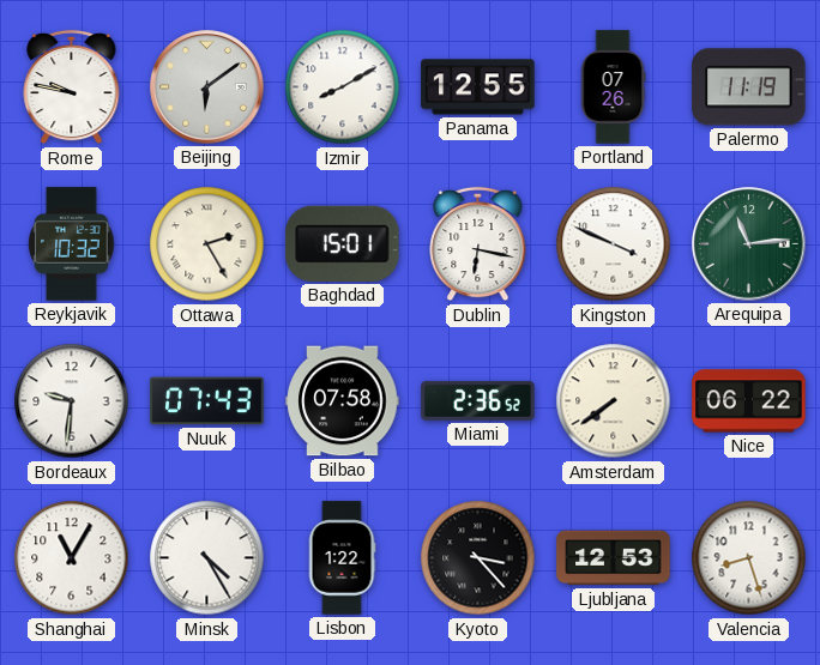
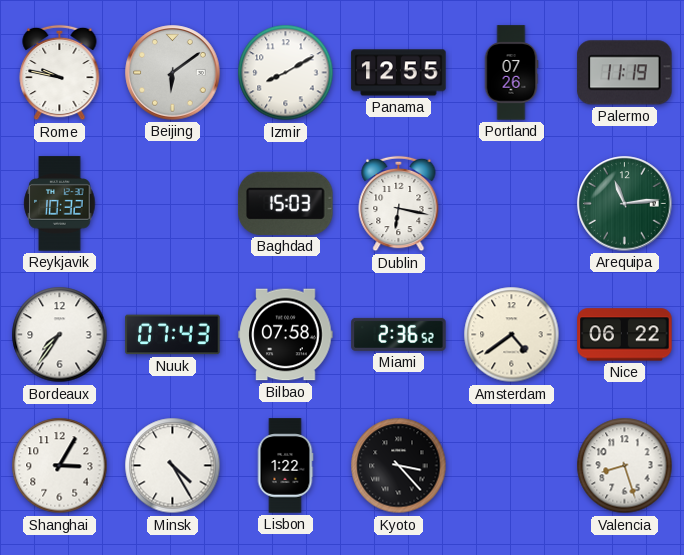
Ottawa: 2:25 -> none (207, 244)
Baghdad: 15:01 -> 15:03 (286, 203)
Kingston: 3:49 -> none (614, 244)
Bordeaux: 9:31 -> 7:36 (60, 335)
Amsterdam: 7:39 -> 4:39 (512, 335)
Shanghai: 11:05 -> 3:05 (60, 466)
Ljubljana: 12:53 -> none (614, 558)
